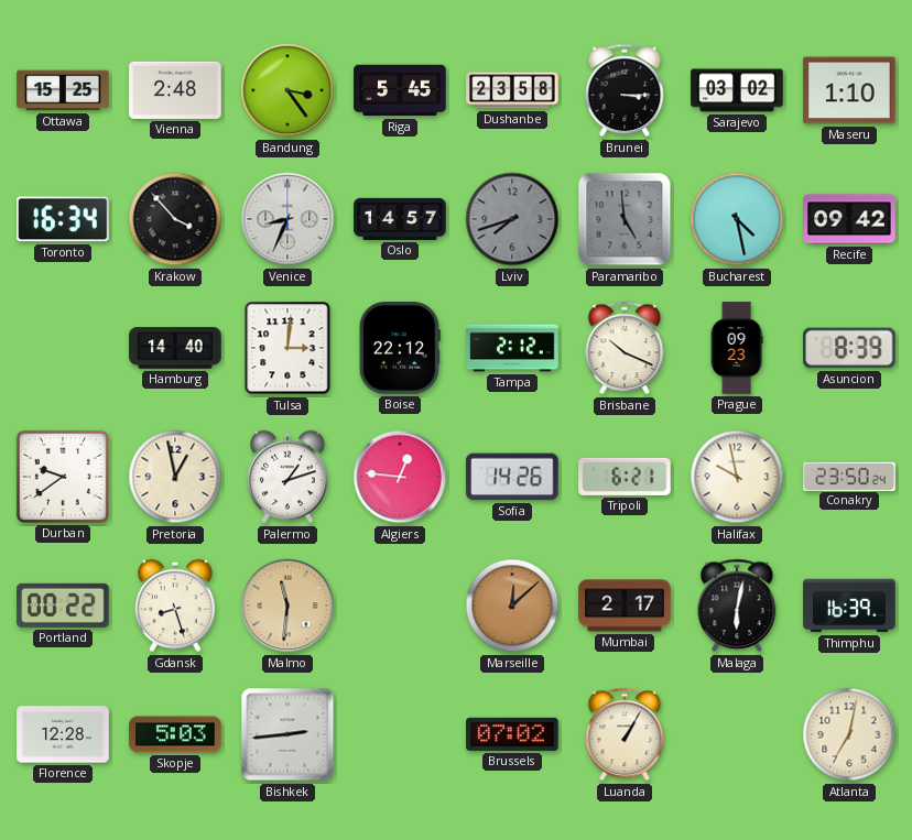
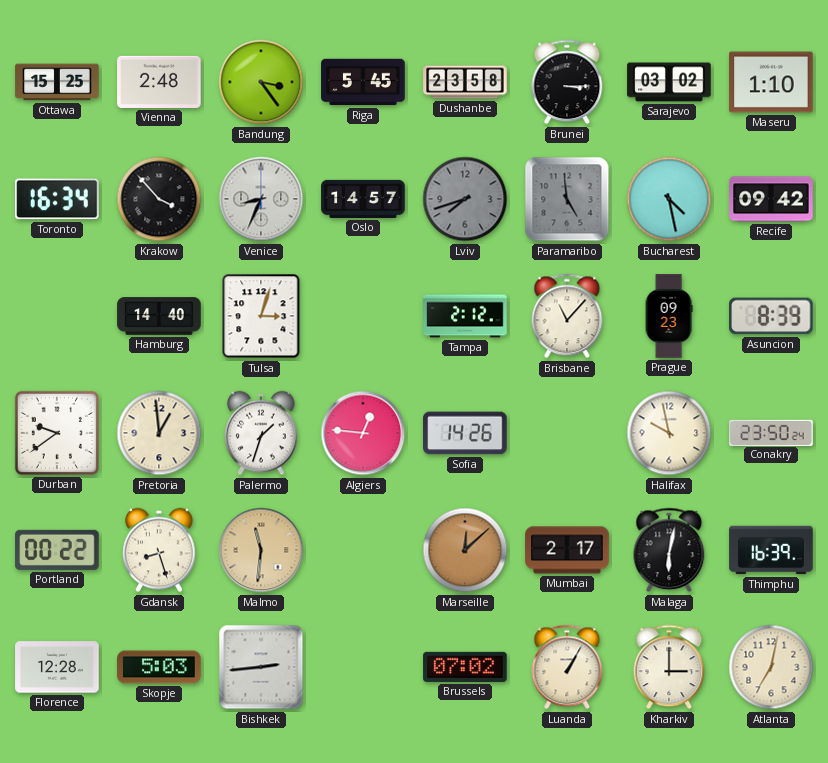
Tulsa: 3:01 -> 3:03 (261, 316)
Boise: 22:12 -> none (400, 348)
Brisbane: 10:19 -> 11:07 (567, 316)
Pretoria: 12:58 -> 12:59 (159, 433)
Palermo: 1:12 -> 1:33 (261, 433)
Tripoli: 6:21 -> none (625, 477)
Kharkiv: none -> 3:00 (669, 667)
